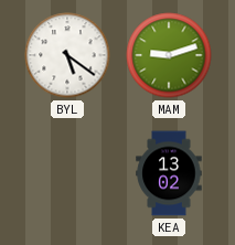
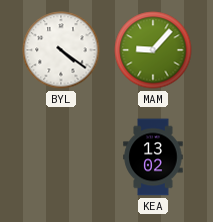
BYL: 5:21 -> 4:21 (61, 50)
MAM: 9:12 -> 9:07 (153, 50)
